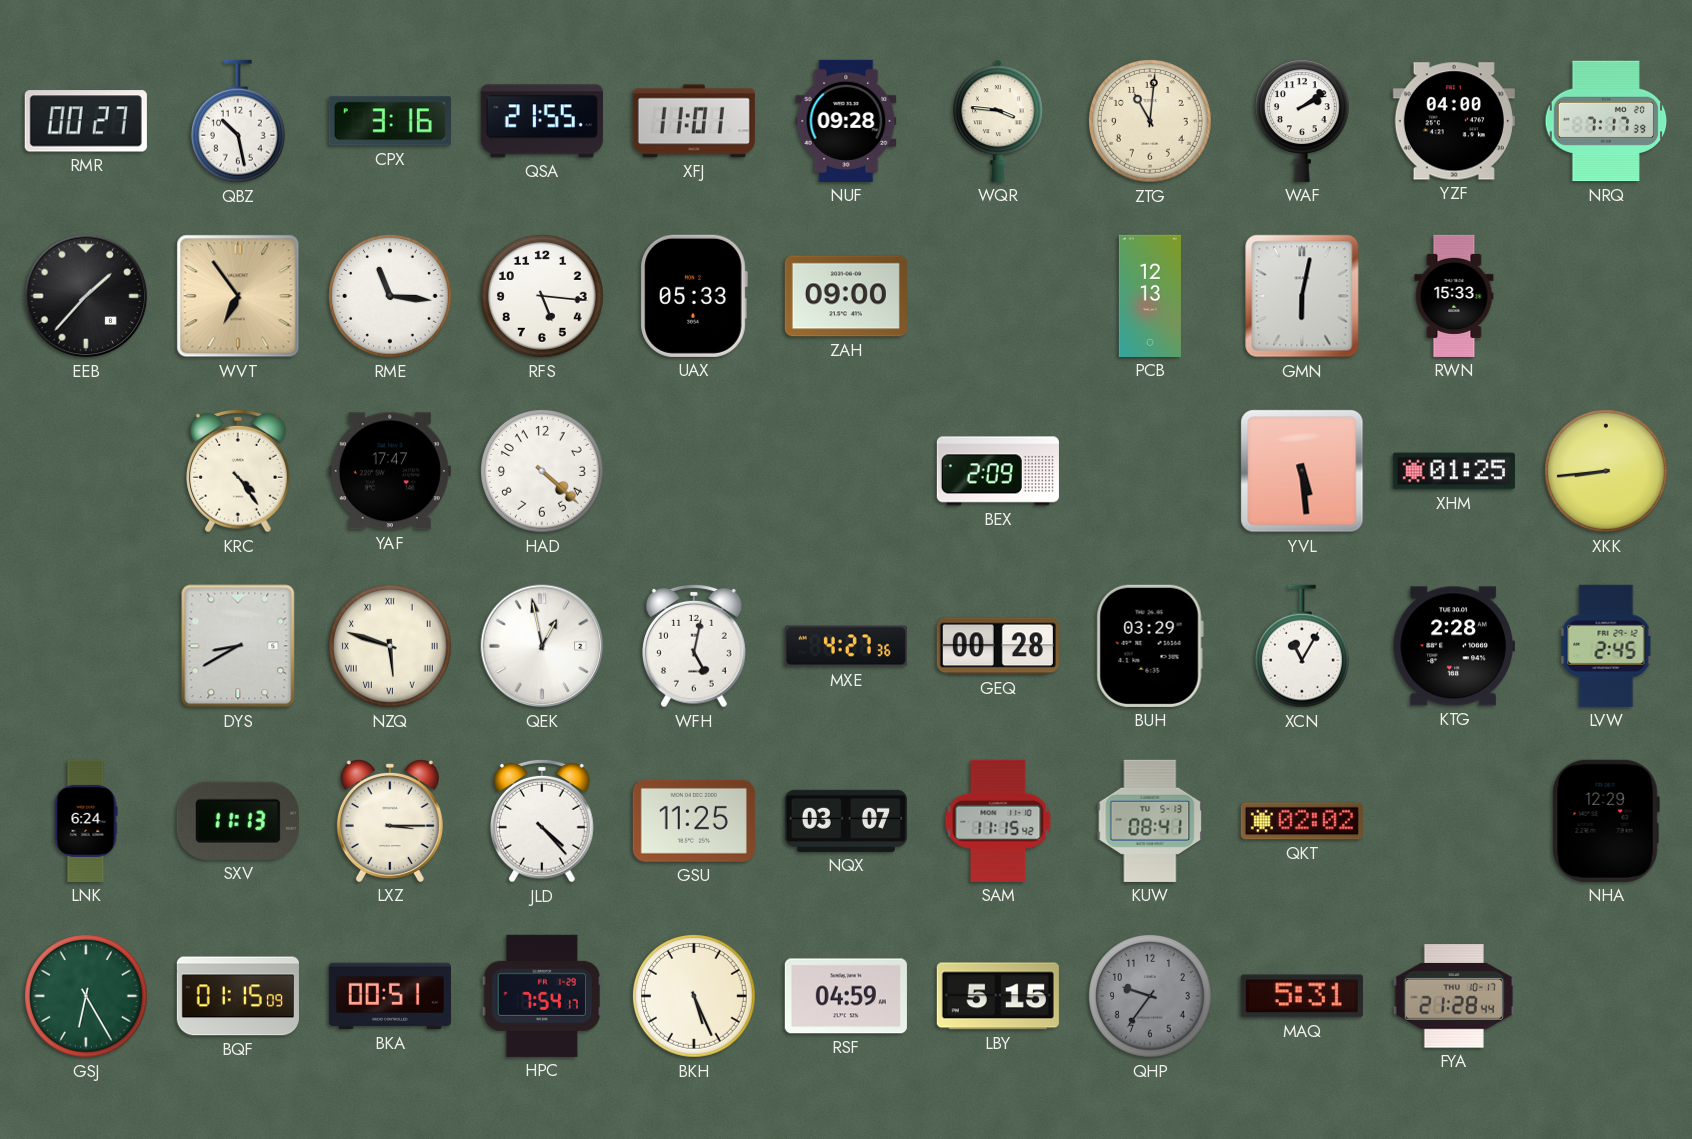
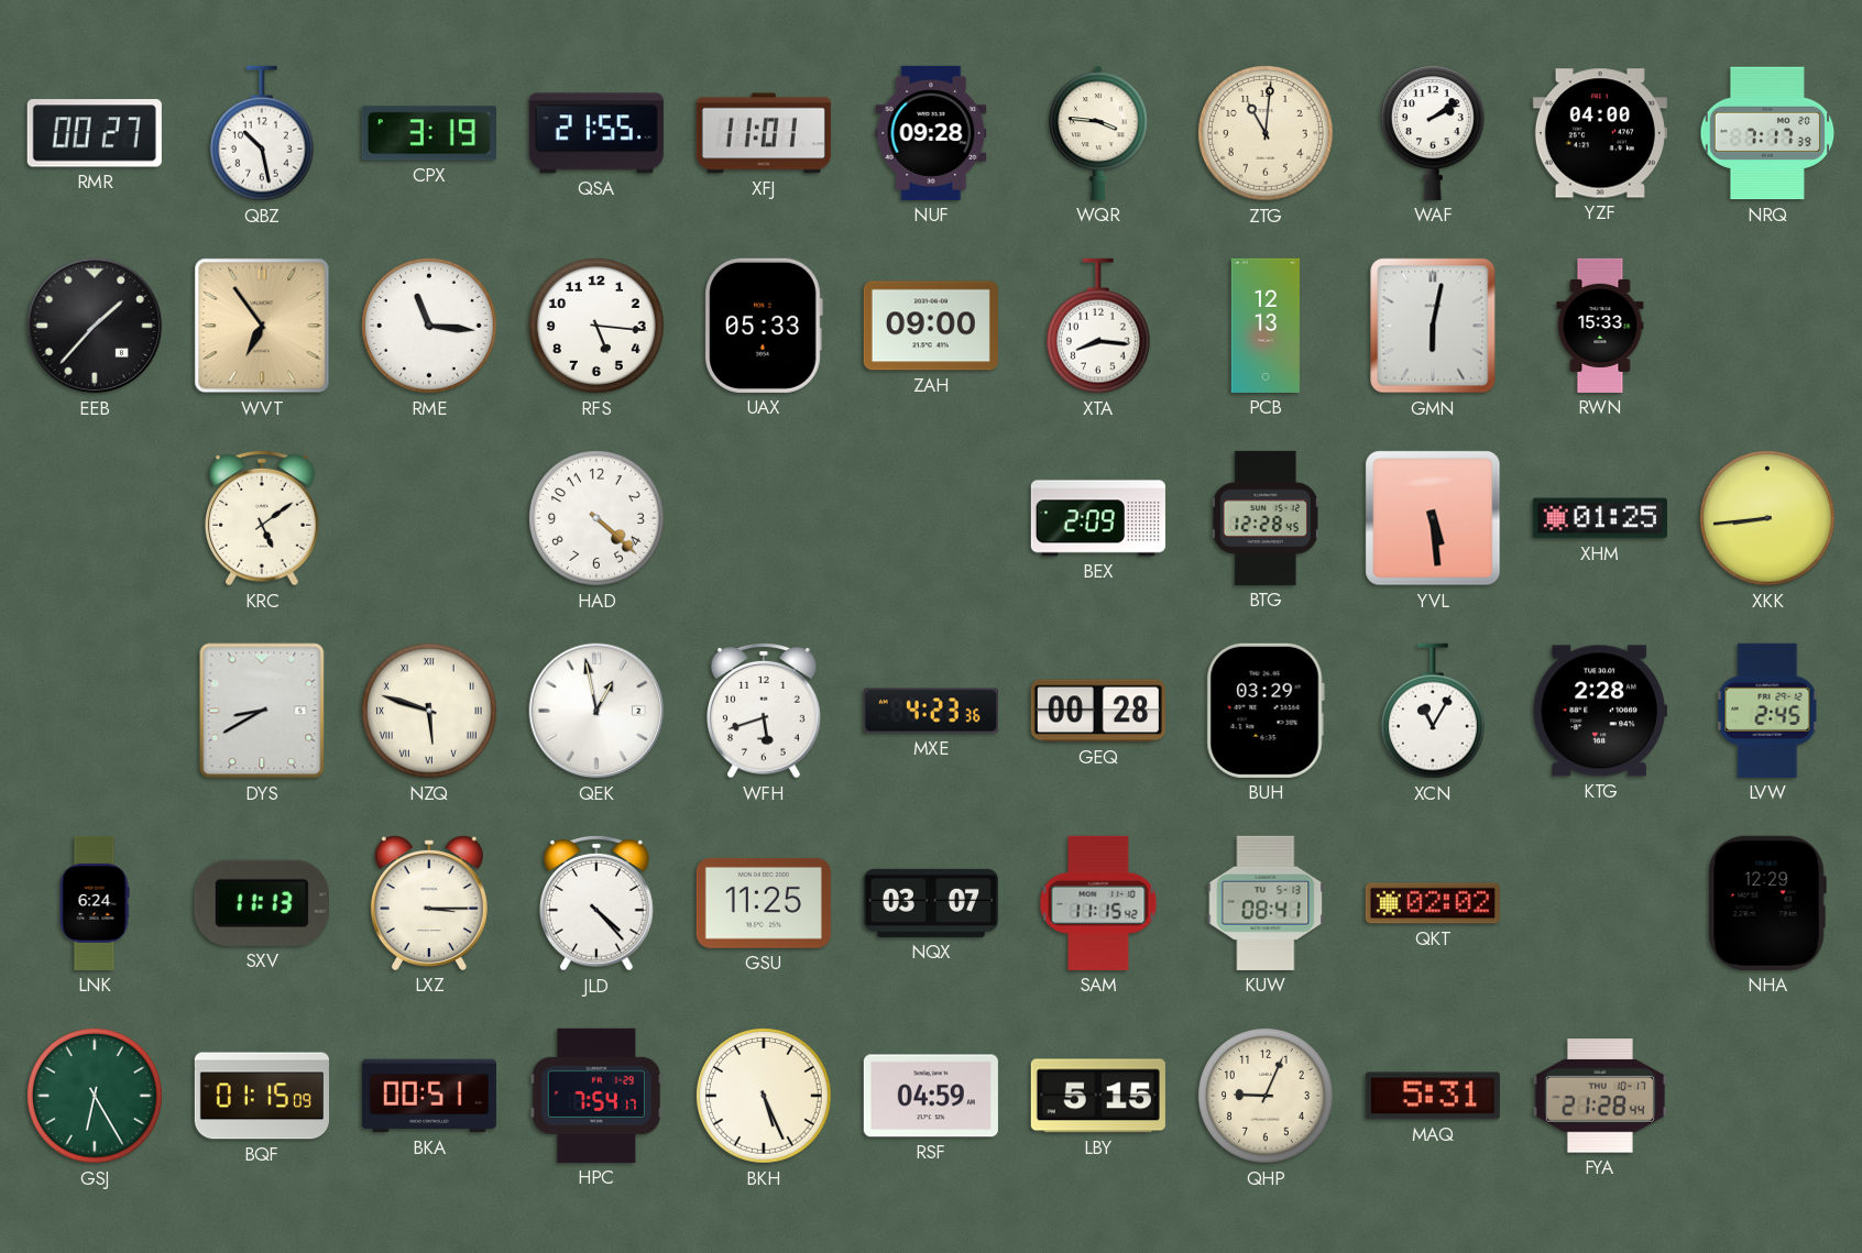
CPX: 3:16 -> 3:19 (429, 133)
XTA: none -> 8:16 (1098, 326)
KRC: 4:24 -> 5:09 (263, 518)
YAF: 17:47 -> none (390, 471)
BTG: none -> 12:28 (1266, 518)
WFH: 5:02 -> 5:42 (765, 711)
MXE: 4:27 -> 4:23 (931, 711)
QHP: 9:36 -> 9:04 (1267, 1097)
QHP dial: grey -> cream (1267, 1097)
